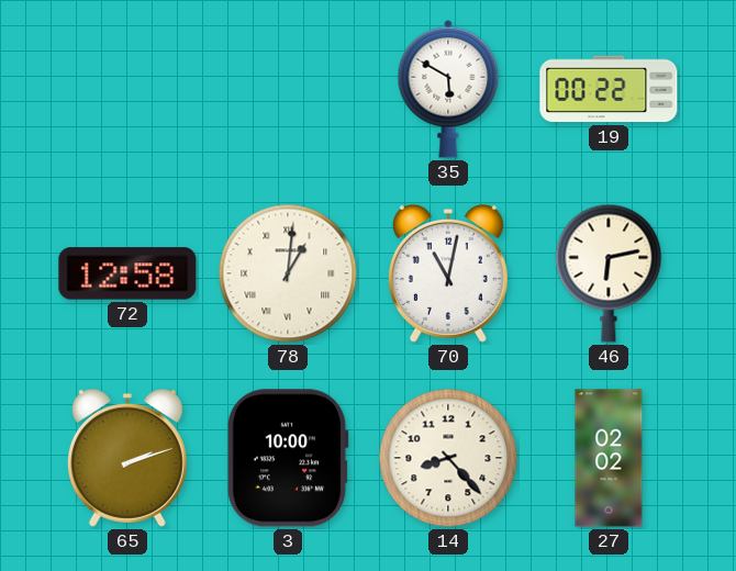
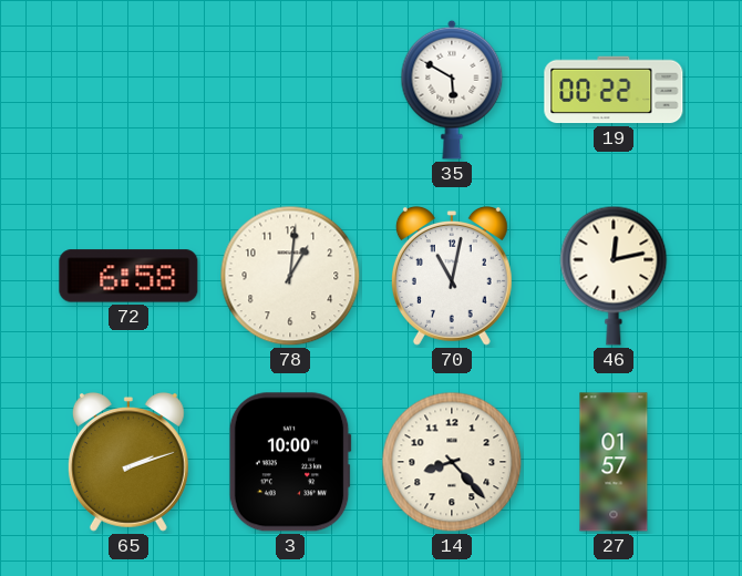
72: 12:58 -> 6:58 (128, 276)
78 numerals: Roman -> Arabic (290, 276)
46: 6:13 -> 12:13 (614, 276)
27: 02:02 -> 01:57 (614, 462)
